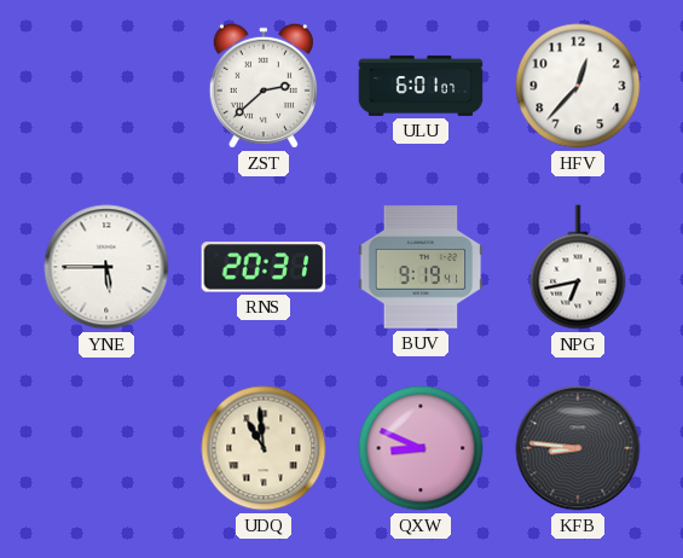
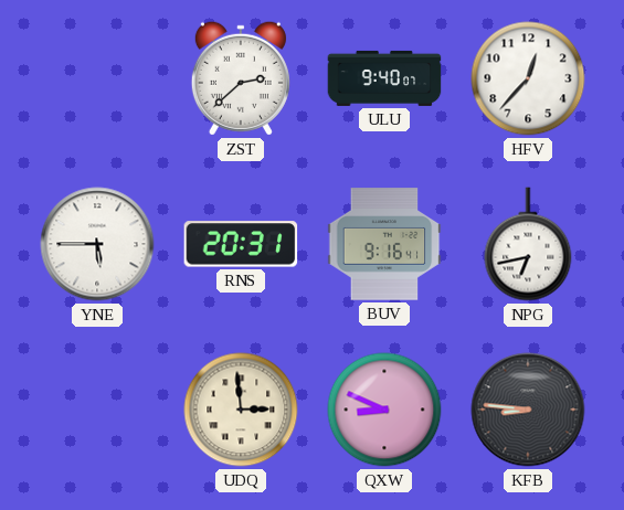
ULU: 6:01 -> 9:40 (384, 78)
BUV: 9:19 -> 9:16 (384, 244)
UDQ: 10:59 -> 2:59 (241, 410)
